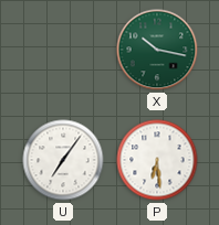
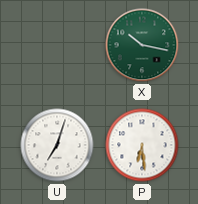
U: 7:06 -> 7:03 (57, 145)
